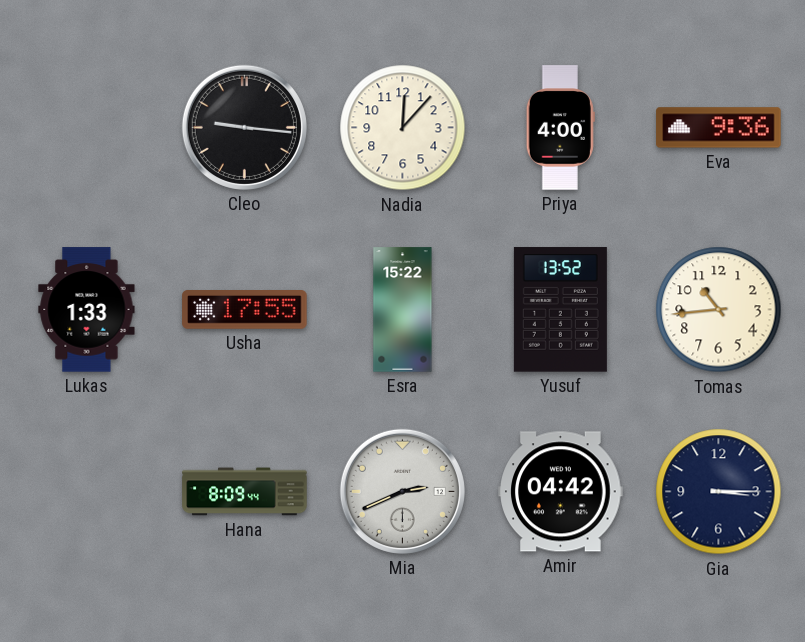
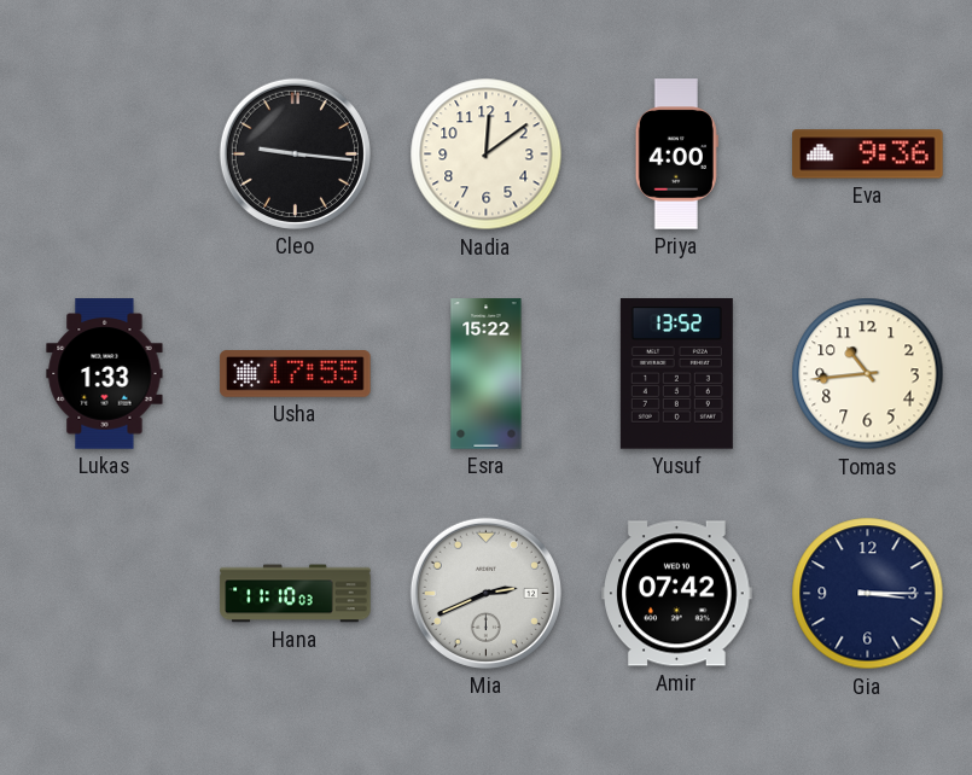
Nadia: 12:07 -> 12:09 (487, 155)
Hana: 8:09 -> 11:10 (296, 594)
Amir: 04:42 -> 07:42 (677, 594)
